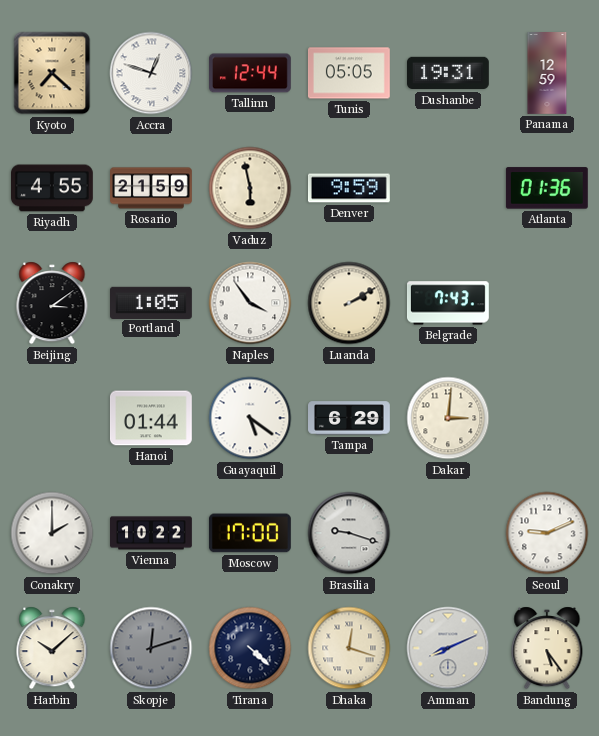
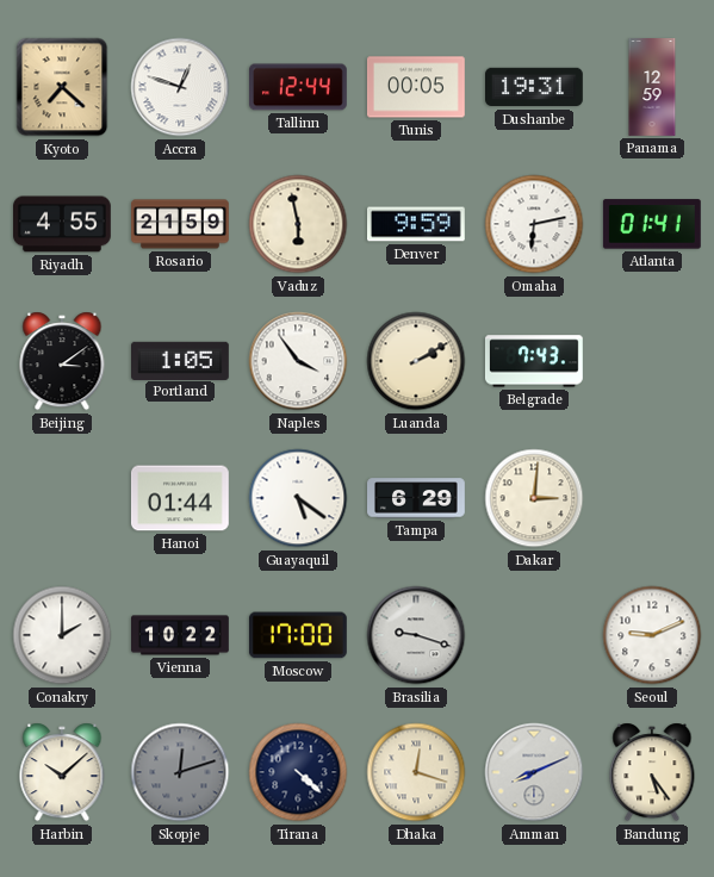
Tunis: 05:05 -> 00:05 (416, 87)
Omaha: none -> 6:13 (534, 224)
Atlanta: 01:36 -> 01:41 (652, 224)
